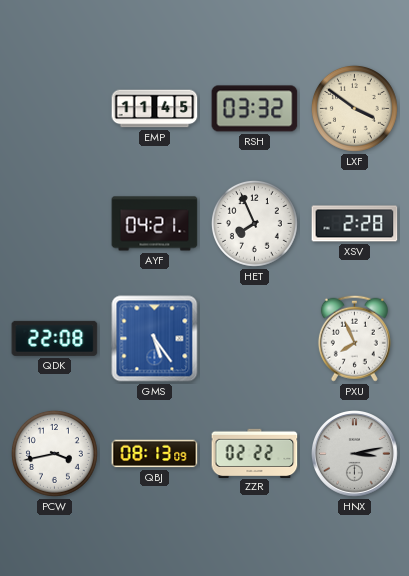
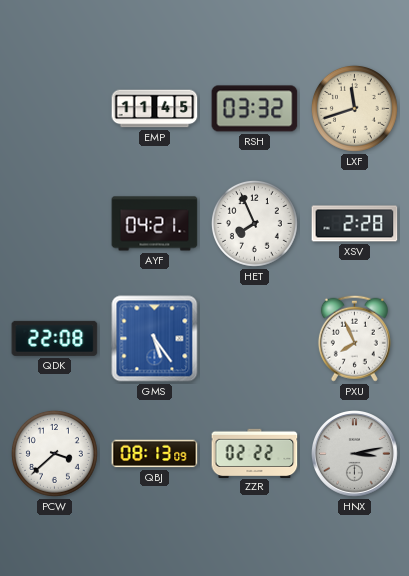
LXF: 3:51 -> 11:42 (354, 108)
PCW: 3:43 -> 3:38 (54, 453)
